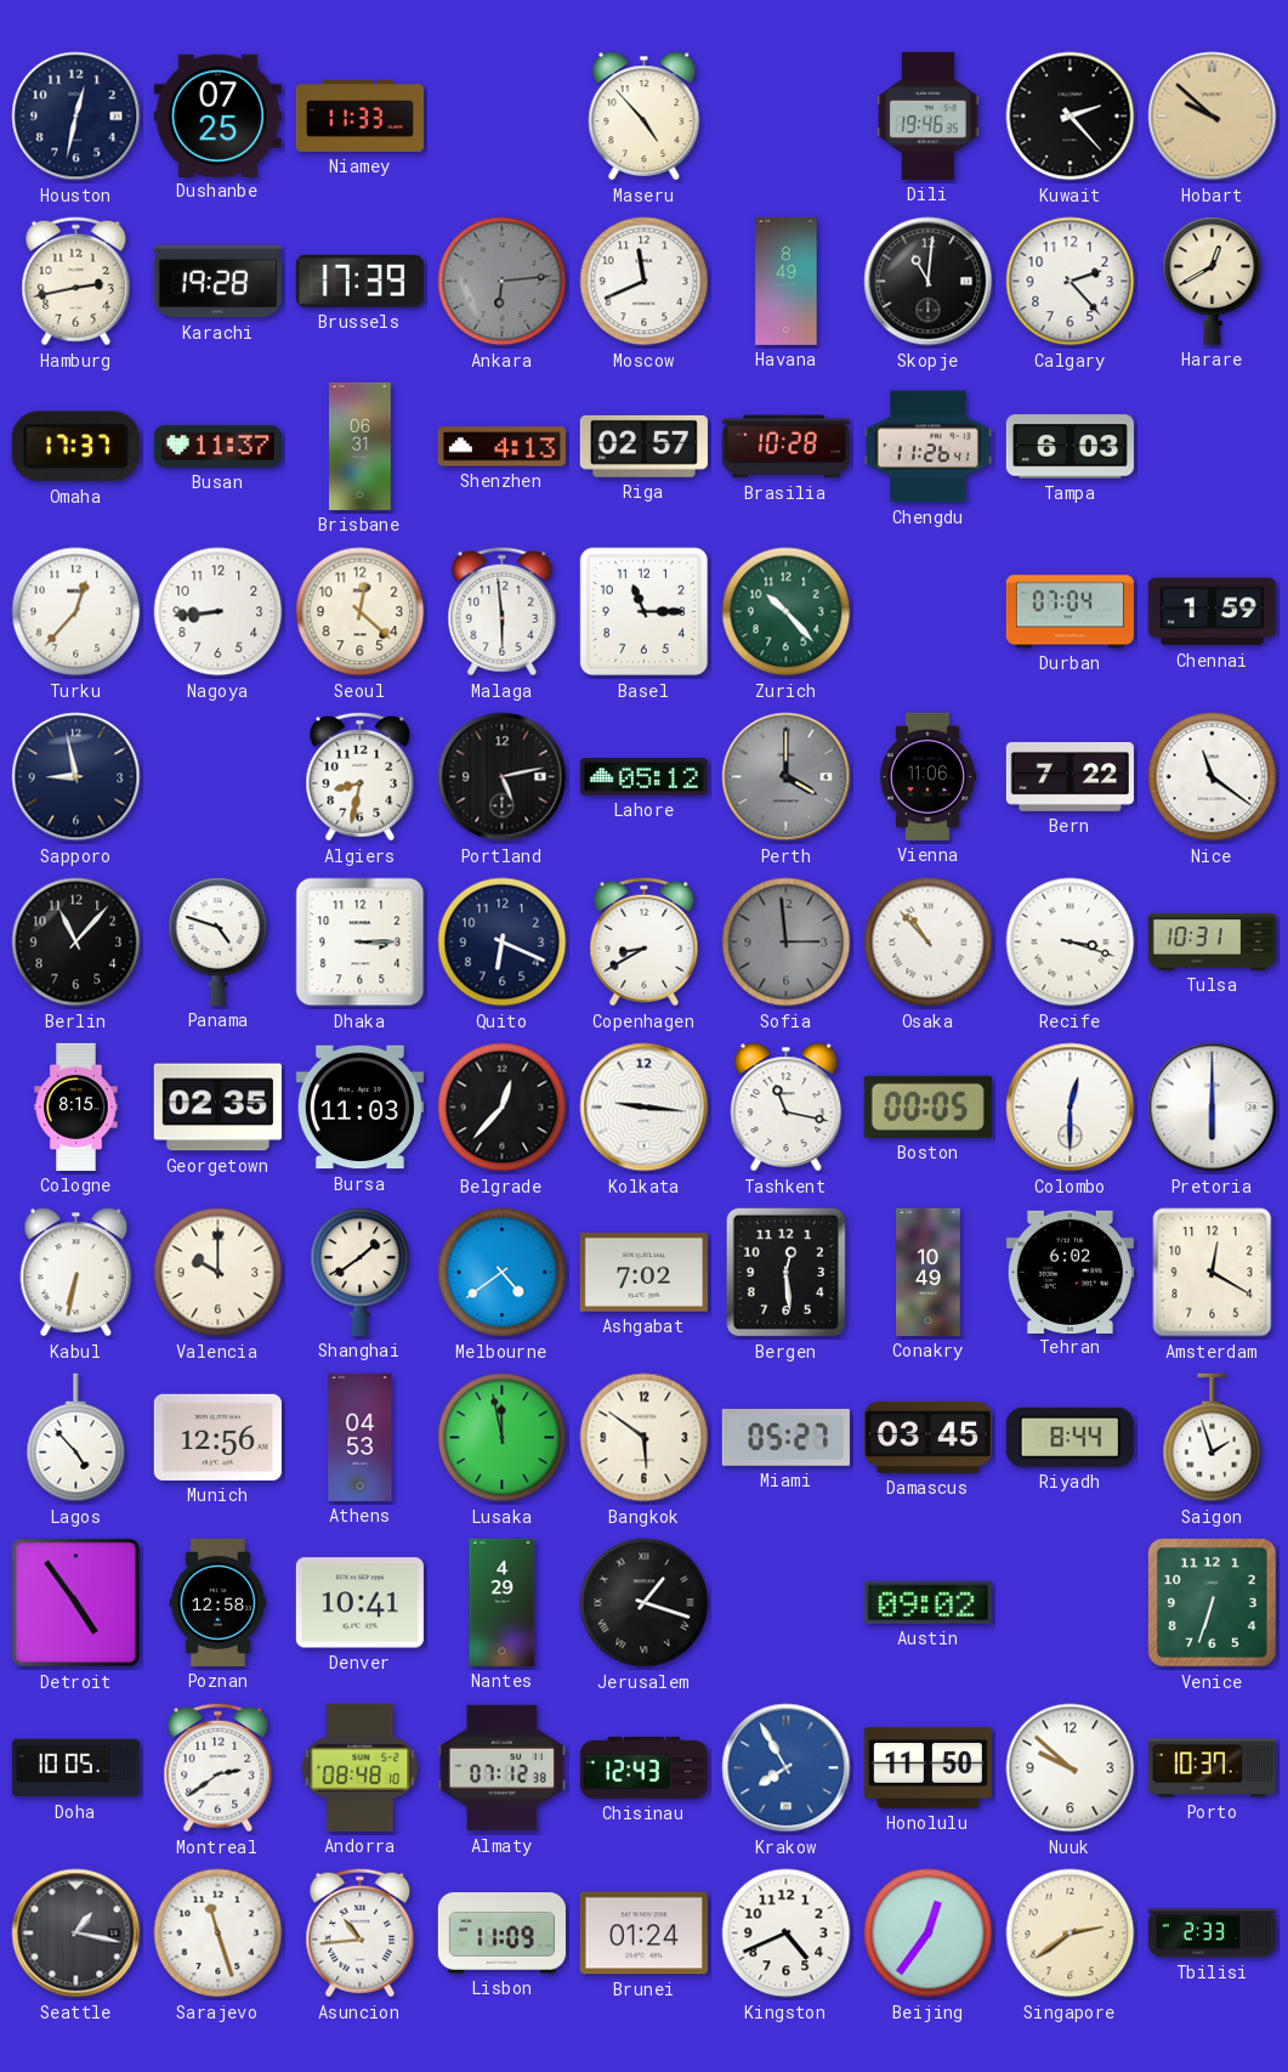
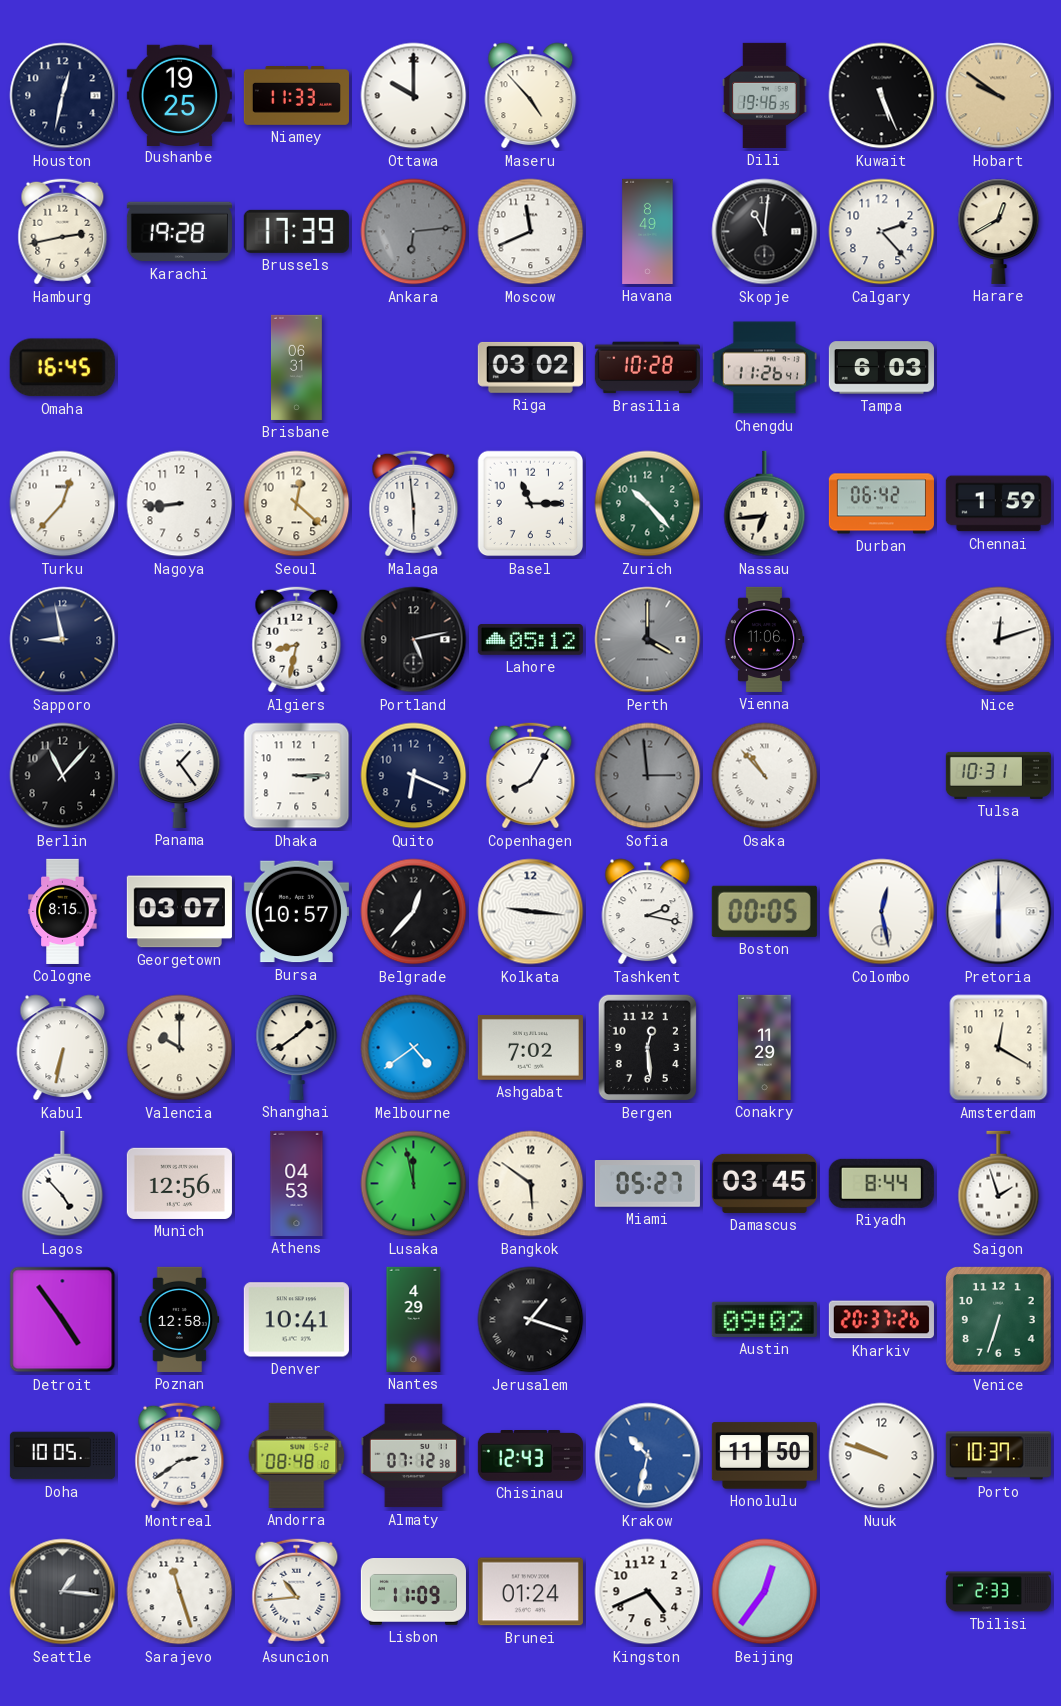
Dushanbe: 07:25 -> 19:25 (179, 95)
Ottawa: none -> 10:00 (414, 96)
Kuwait: 2:23 -> 5:26 (882, 96)
Hobart: 9:52 -> 9:51 (999, 96)
Omaha: 17:37 -> 16:45 (62, 368)
Busan: 11:37 -> none (217, 447)
Shenzhen: 4:13 -> none (501, 447)
Riga: 02:57 -> 03:02 (530, 367)
Nassau: none -> 6:44 (765, 504)
Durban: 07:04 -> 06:42 (881, 504)
Bern: 7:22 -> none (1069, 777)
Nice: 11:21 -> 12:12 (999, 640)
Panama: 4:48 -> 1:24 (180, 775)
Copenhagen: 8:40 -> 8:05 (531, 776)
Recife: 3:18 -> none (1071, 942)
Georgetown: 02:35 -> 03:07 (179, 912)
Bursa: 11:03 -> 10:57 (296, 912)
Tashkent: 11:17 -> 2:17 (648, 912)
Colombo: 12:30 -> 12:28 (882, 912)
Conakry: 10:49 -> 11:29 (765, 1047)
Tehran: 6:02 -> none (1069, 1272)
Kharkiv: none -> 20:37 (881, 1320)
Krakow: 7:55 -> 10:32 (648, 1456)
Nuuk: 9:52 -> 9:48 (882, 1456)
Seattle: 1:17 -> 1:16 (63, 1592)
Singapore: 2:39 -> none (1071, 1934)
